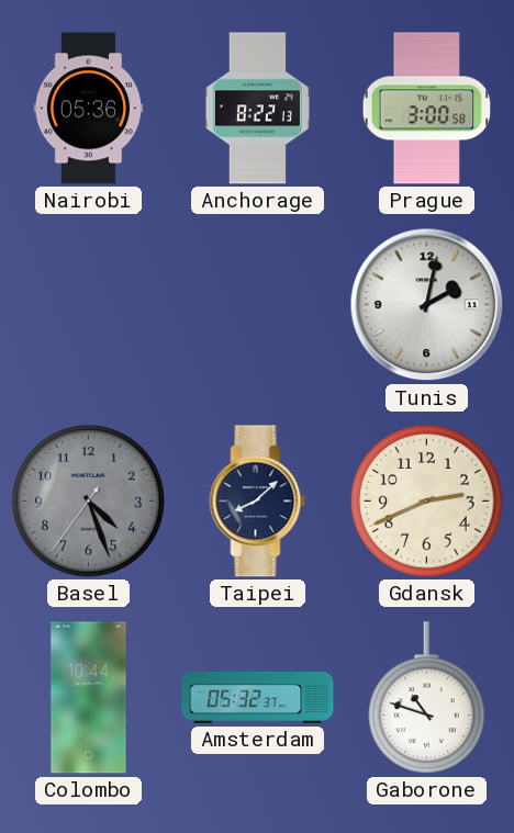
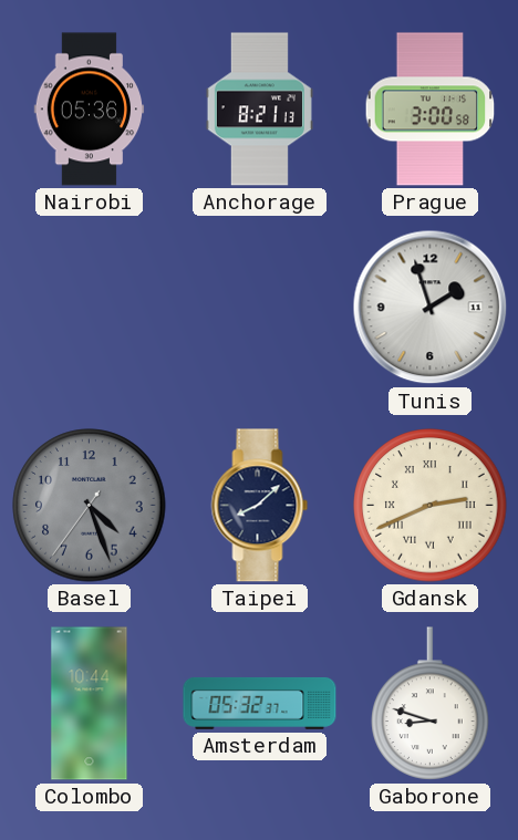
Anchorage: 8:22 -> 8:21 (259, 110)
Tunis: 2:02 -> 1:57 (431, 308)
Gdansk numerals: Arabic -> Roman (431, 506)
Gaborone: 10:48 -> 8:48 (431, 704)
